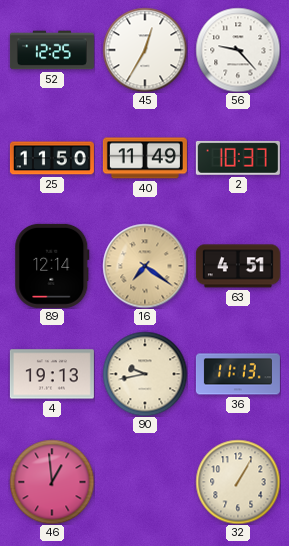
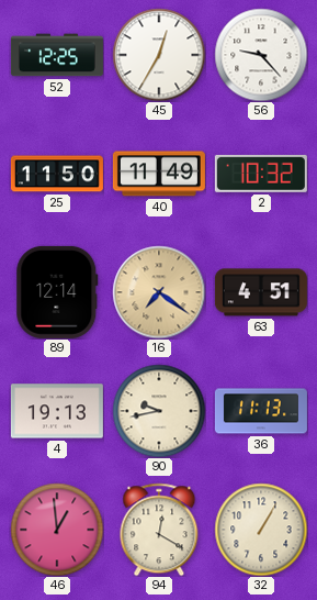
2: 10:37 -> 10:32 (261, 174)
94: none -> 12:20 (159, 530)
